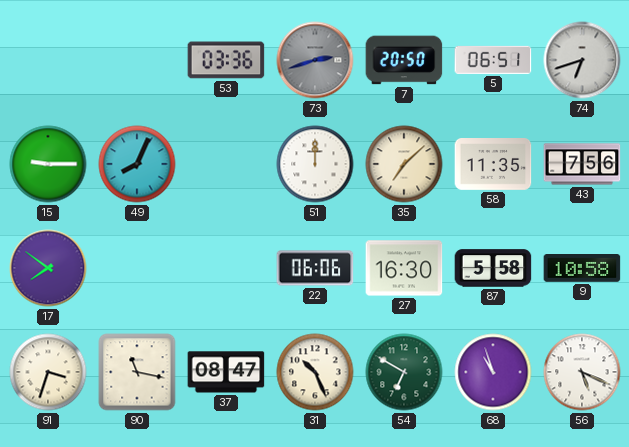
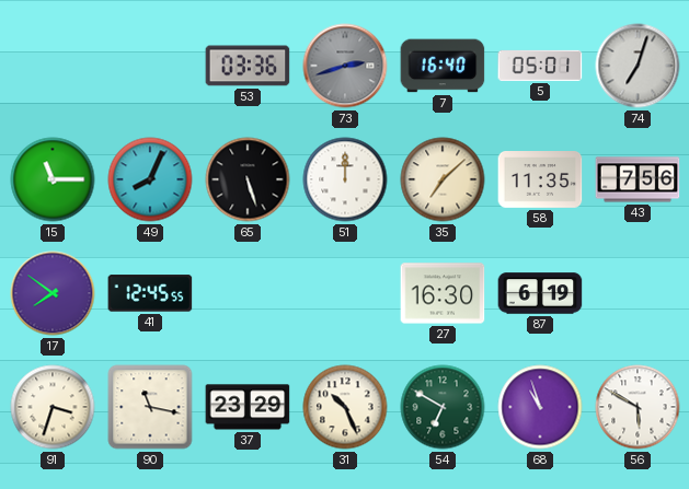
7: 20:50 -> 16:40 (443, 66)
5: 06:51 -> 05:01 (540, 66)
74: 6:42 -> 7:03 (638, 66)
15: 9:15 -> 11:15 (53, 179)
65: none -> 5:27 (248, 179)
41: none -> 12:45 (150, 293)
22: 06:06 -> none (315, 268)
87: 5:58 -> 6:19 (540, 293)
9: 10:58 -> none (582, 269)
37: 08:47 -> 23:29 (248, 407)
56: 5:19 -> 5:50 (638, 407)
